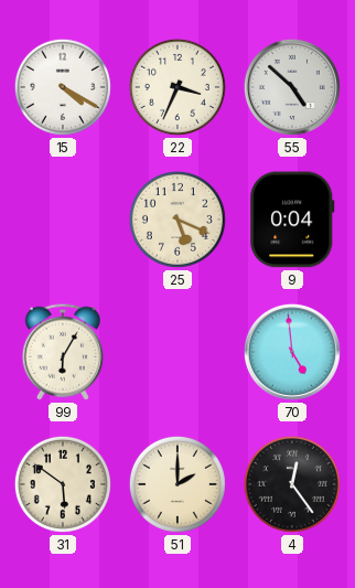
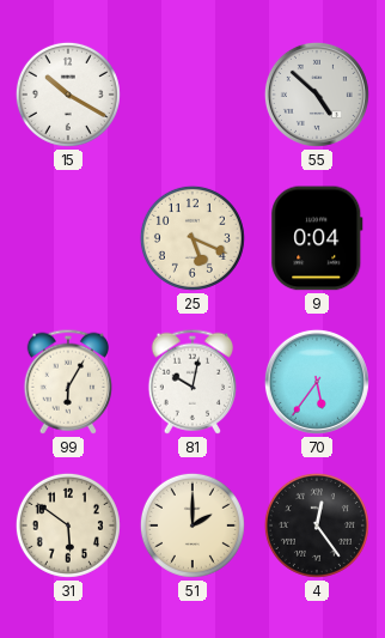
15: 4:20 -> 10:20 (68, 95)
22: 3:34 -> none (177, 87)
81: none -> 10:02 (191, 382)
70: 4:59 -> 5:36 (317, 382)
